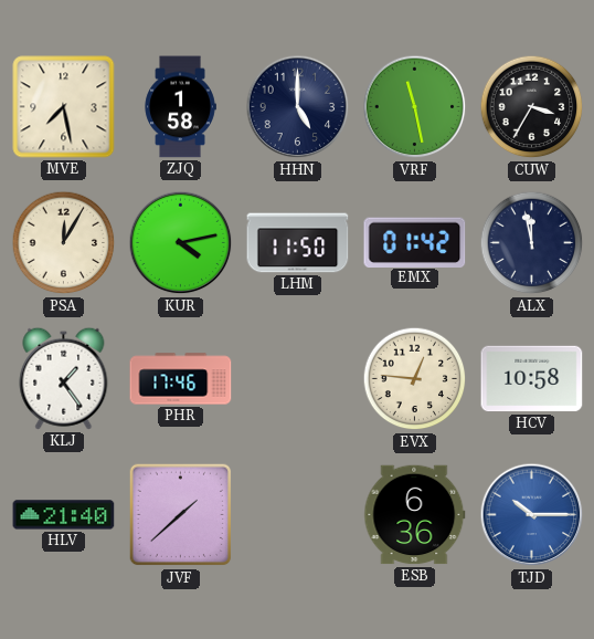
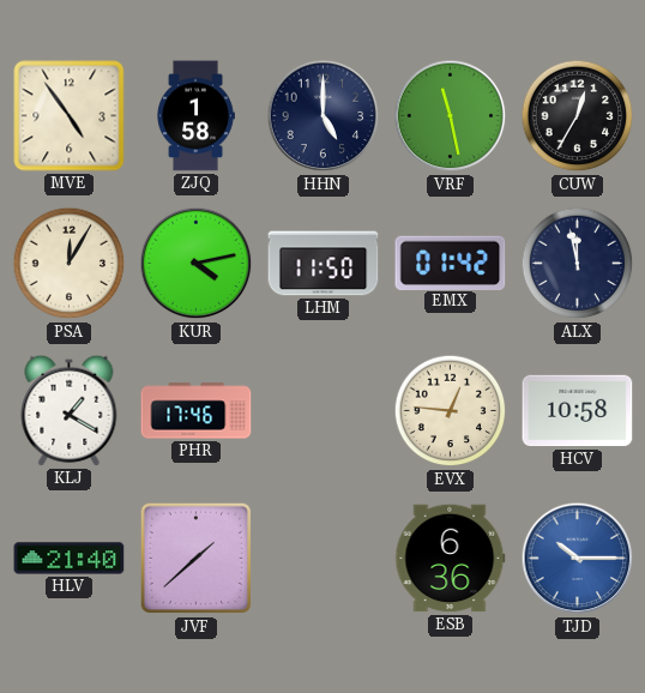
MVE: 7:28 -> 4:54 (70, 116)
CUW: 3:35 -> 12:35 (578, 116)
KLJ: 1:24 -> 1:20 (70, 410)
